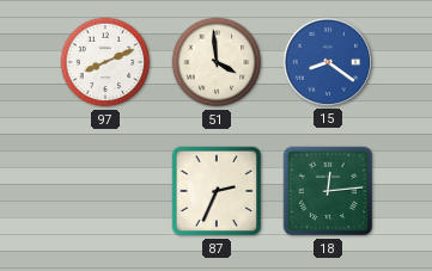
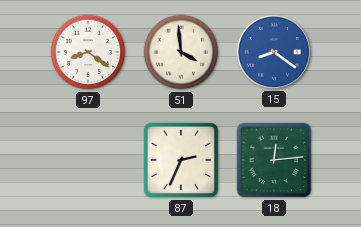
97: 8:11 -> 8:21 (88, 52)
